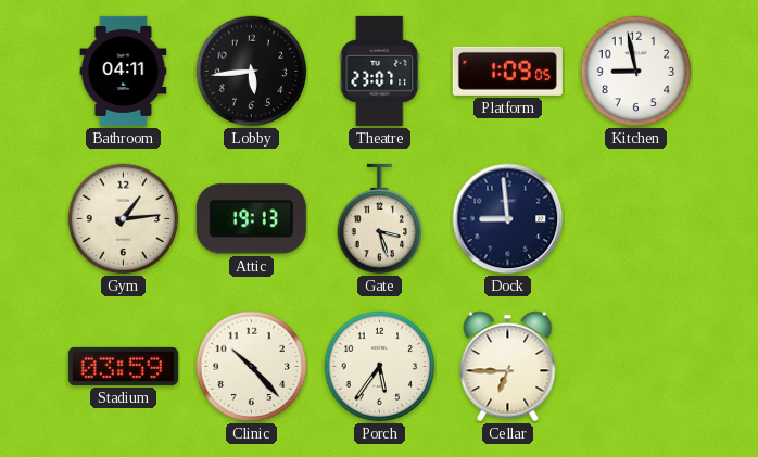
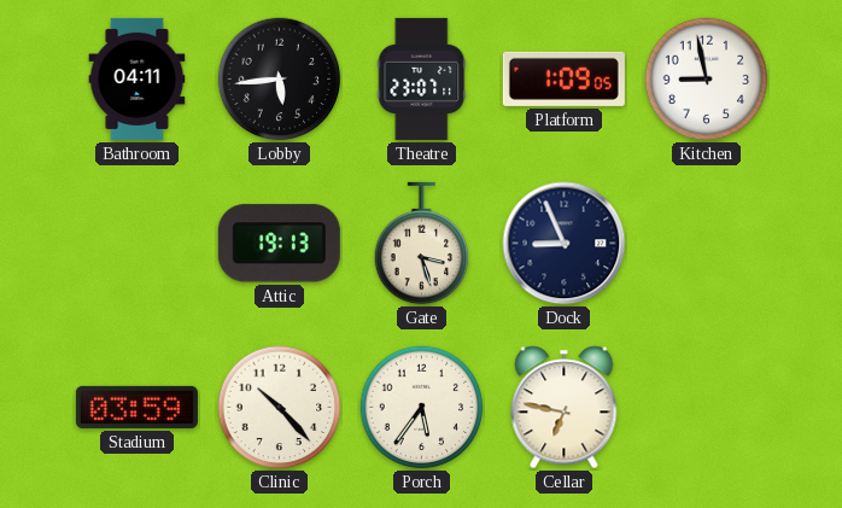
Gym: 1:14 -> none (124, 219)
Dock: 8:59 -> 8:56 (565, 244)
Cellar: 6:45 -> 6:47 (565, 408)
